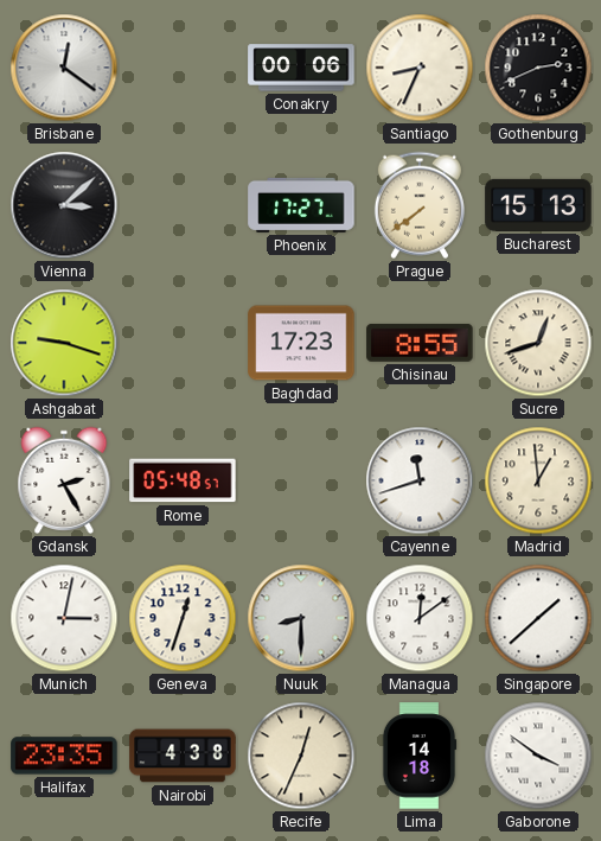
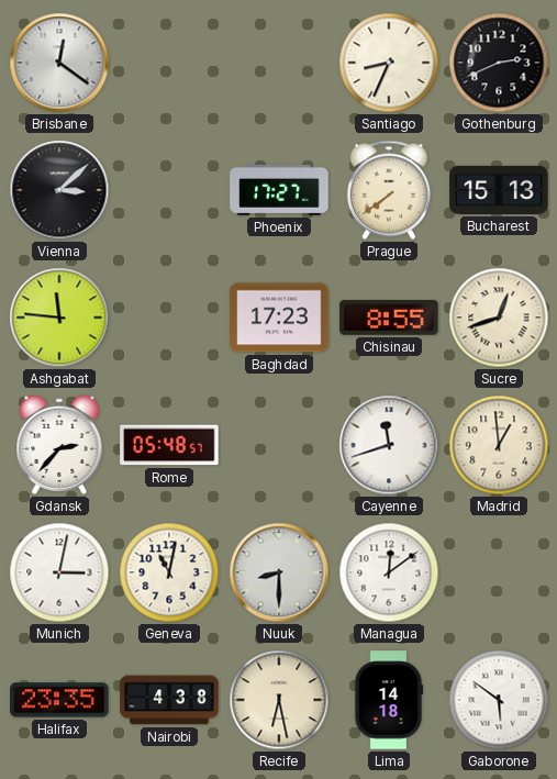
Conakry: 00:06 -> none (301, 68)
Ashgabat: 9:18 -> 11:46 (59, 318)
Gdansk: 2:25 -> 2:37 (59, 445)
Geneva: 12:33 -> 11:02 (169, 572)
Singapore: 1:38 -> none (538, 618)
Recife: 12:34 -> 6:28 (279, 700)
Gaborone: 3:51 -> 5:51 (499, 700)
